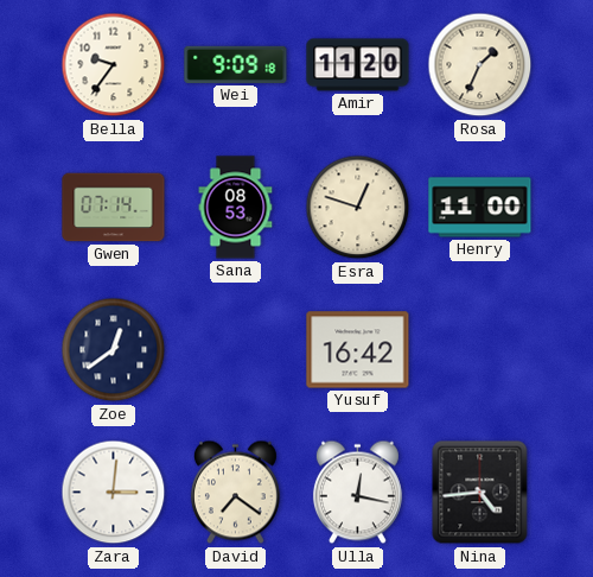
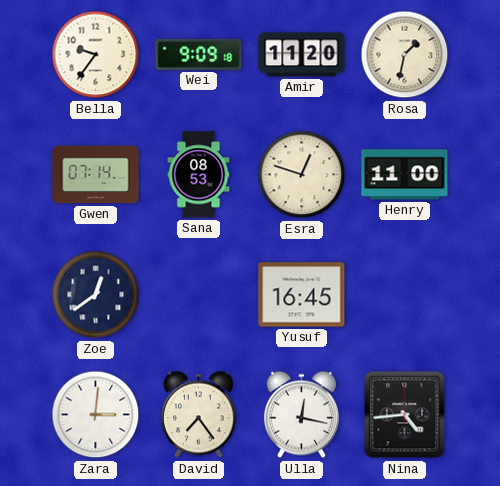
Rosa: 1:34 -> 1:32 (405, 55)
Yusuf: 16:42 -> 16:45 (302, 295)
David: 7:21 -> 7:24 (198, 415)
